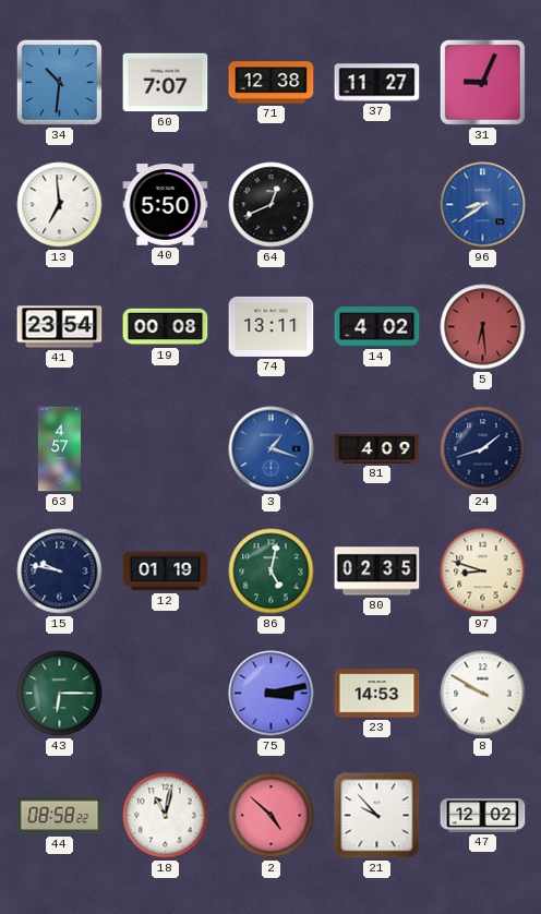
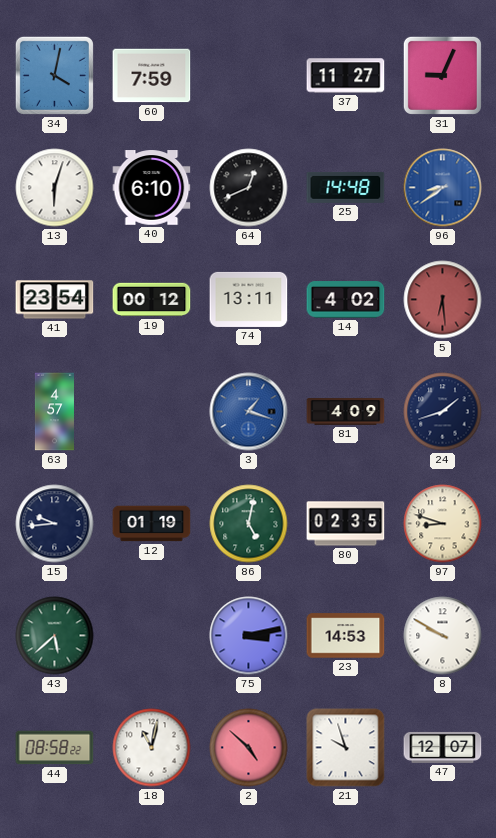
34: 10:31 -> 4:02 (54, 75)
60: 7:07 -> 7:59 (152, 76)
71: 12:38 -> none (272, 83)
13: 6:59 -> 6:03 (55, 188)
40: 5:50 -> 6:10 (152, 188)
25: none -> 14:48 (346, 187)
19: 00:08 -> 00:12 (152, 300)
15: 9:47 -> 9:44 (55, 524)
43: 6:15 -> 5:38 (55, 636)
21: 9:53 -> 9:57 (346, 748)
47: 12:02 -> 12:07 (443, 747)
